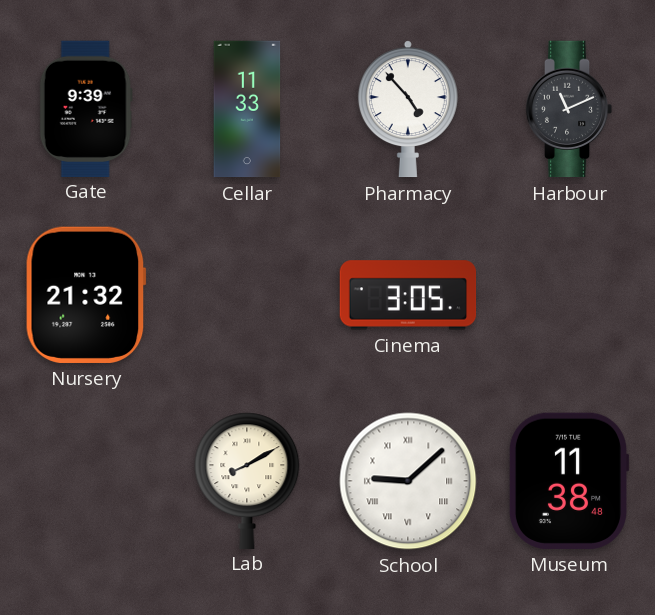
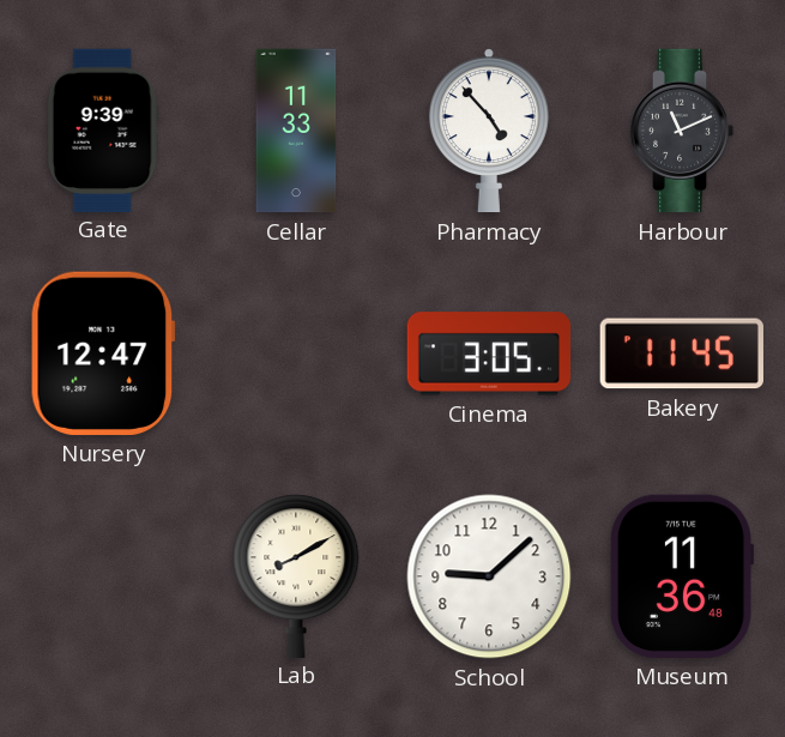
Nursery: 21:32 -> 12:47 (103, 354)
Bakery: none -> 11:45 (682, 354)
School numerals: Roman -> Arabic (489, 576)
Museum: 11:38 -> 11:36 (682, 576)
